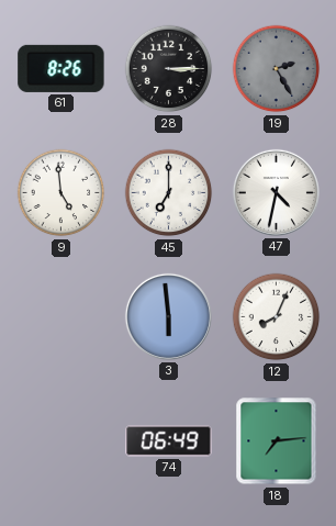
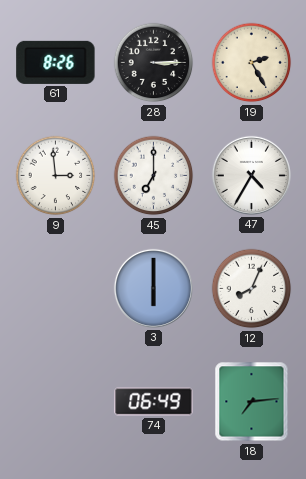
19 dial: grey -> cream (252, 63)
9: 4:59 -> 2:59 (56, 176)
47: 4:32 -> 4:35 (251, 175)
3: 5:59 -> 6:00 (153, 288)
